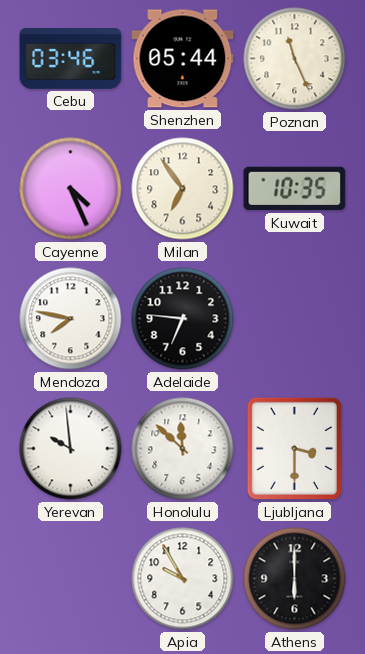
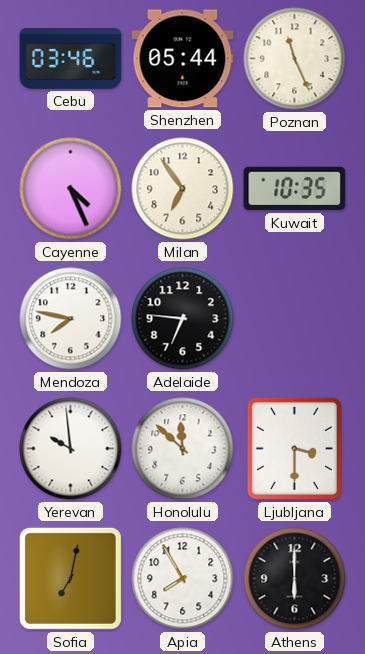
Sofia: none -> 7:02 (70, 578)
Apia: 9:55 -> 7:55 (183, 579)
